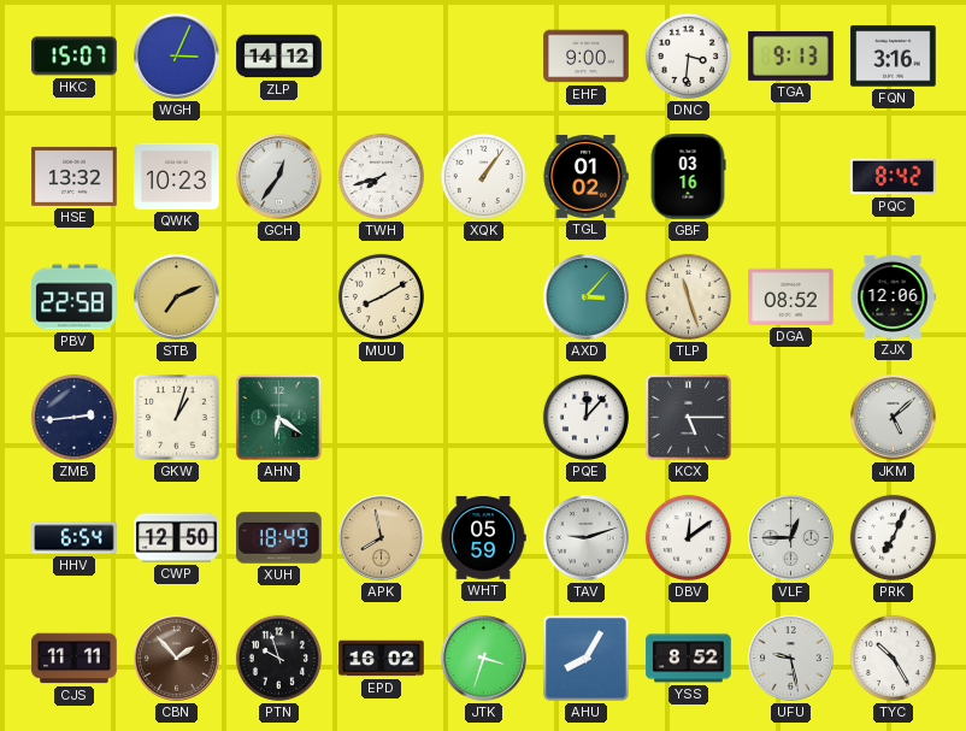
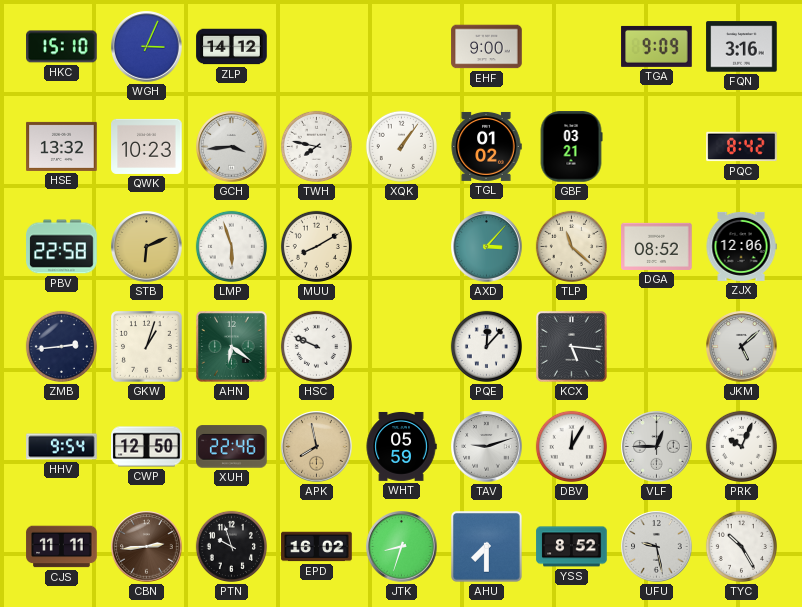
HKC: 15:07 -> 15:10 (62, 47)
DNC: 3:31 -> none (688, 55)
TGA: 9:13 -> 9:09 (657, 46)
GCH: 12:36 -> 3:44 (232, 147)
TWH: 7:42 -> 7:47 (316, 146)
GBF: 03:16 -> 03:21 (571, 147)
STB: 7:11 -> 6:11 (147, 247)
LMP: none -> 5:57 (231, 246)
TLP: 11:27 -> 11:22 (571, 246)
HSC: none -> 9:49 (316, 346)
KCX: 5:15 -> 5:16 (571, 346)
HHV: 6:54 -> 9:54 (62, 447)
XUH: 18:49 -> 22:46 (232, 447)
DBV: 12:09 -> 12:05 (571, 446)
PRK: 7:04 -> 10:04 (741, 446)
CBN: 1:53 -> 2:44 (147, 547)
JTK: 3:33 -> 8:33 (402, 547)
AHU: 8:05 -> 7:30 (486, 546)
